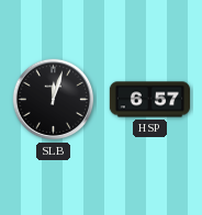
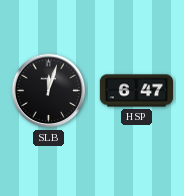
HSP: 6:57 -> 6:47 (137, 91)
